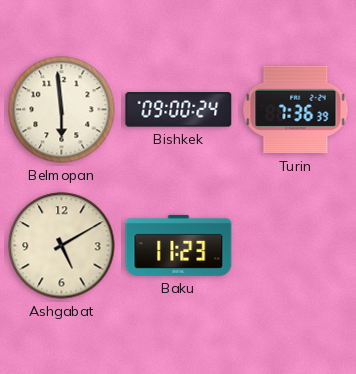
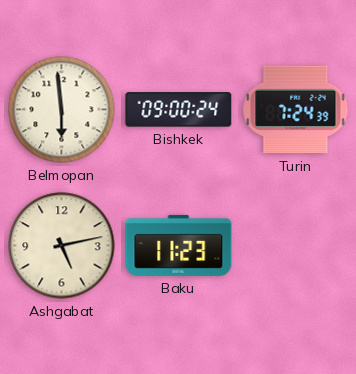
Turin: 7:36 -> 7:24 (296, 110)
Ashgabat: 5:10 -> 5:13 (62, 246)
